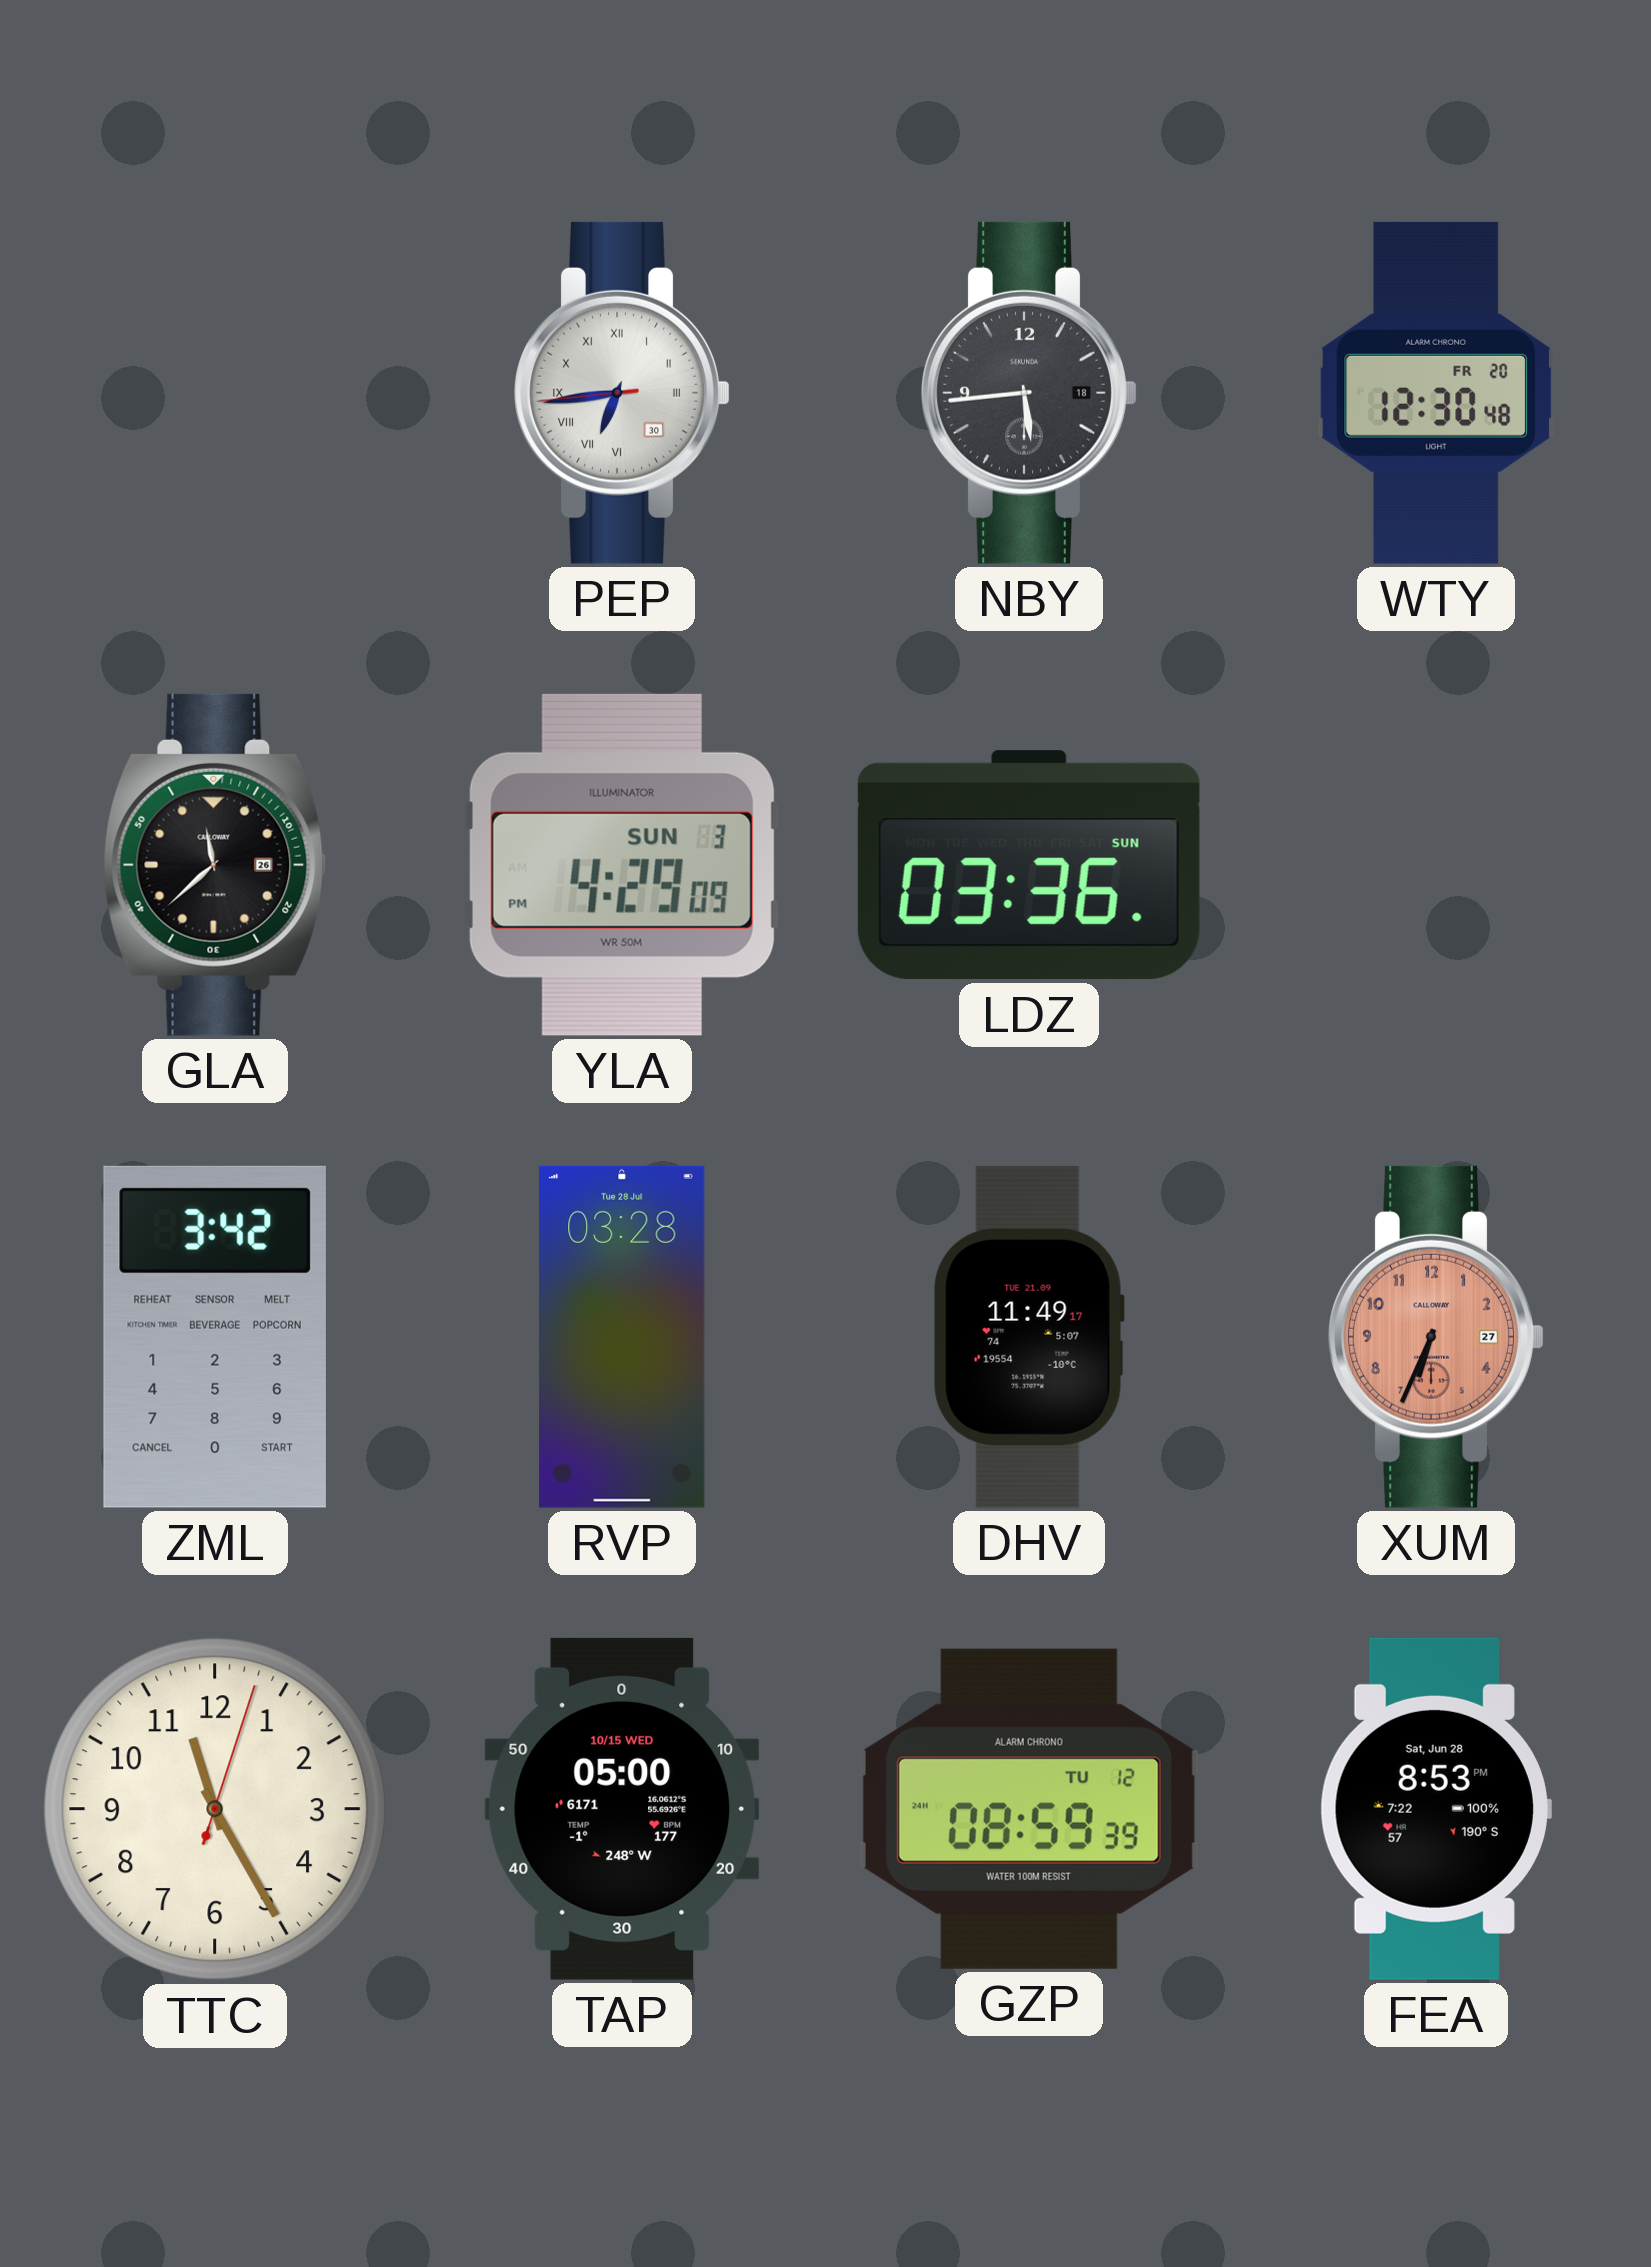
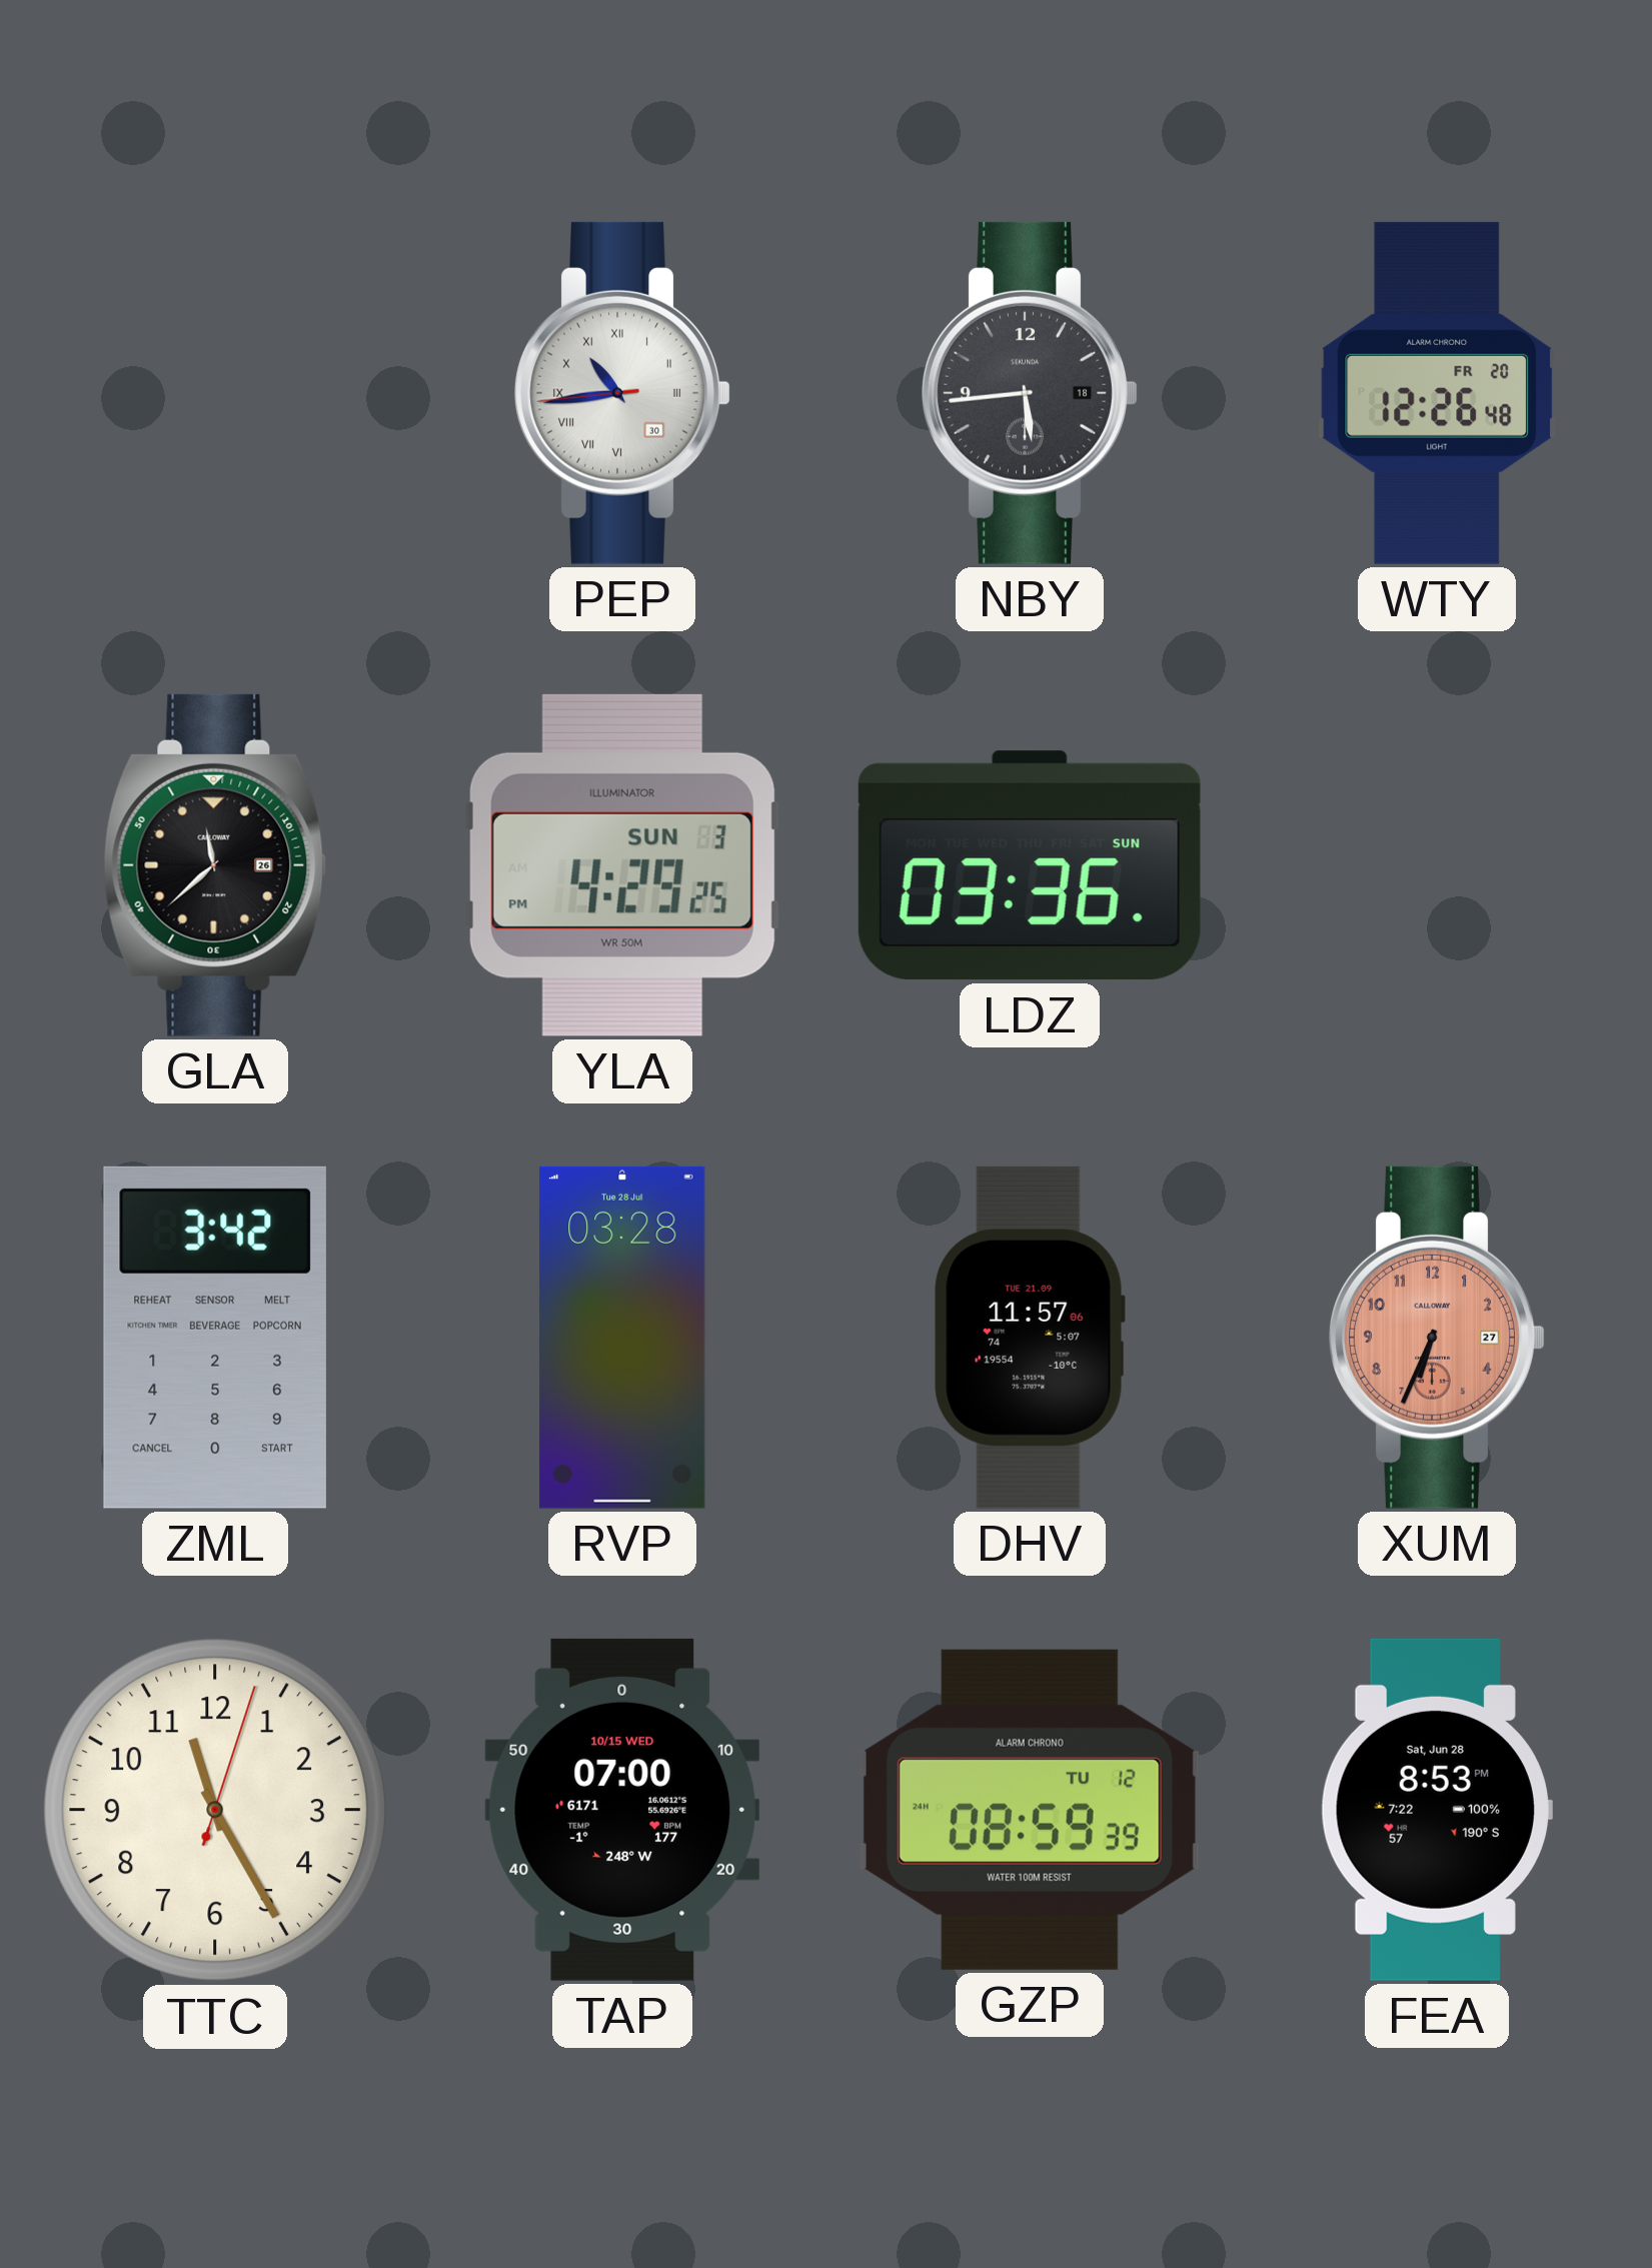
PEP: 6:43 -> 10:43 (622, 393)
WTY: 12:30 -> 12:26 (1437, 393)
YLA: 4:29:09 PM -> 4:29:25 PM (622, 865)
DHV: 11:49 -> 11:57 (1030, 1338)
TAP: 05:00 -> 07:00 (622, 1810)
